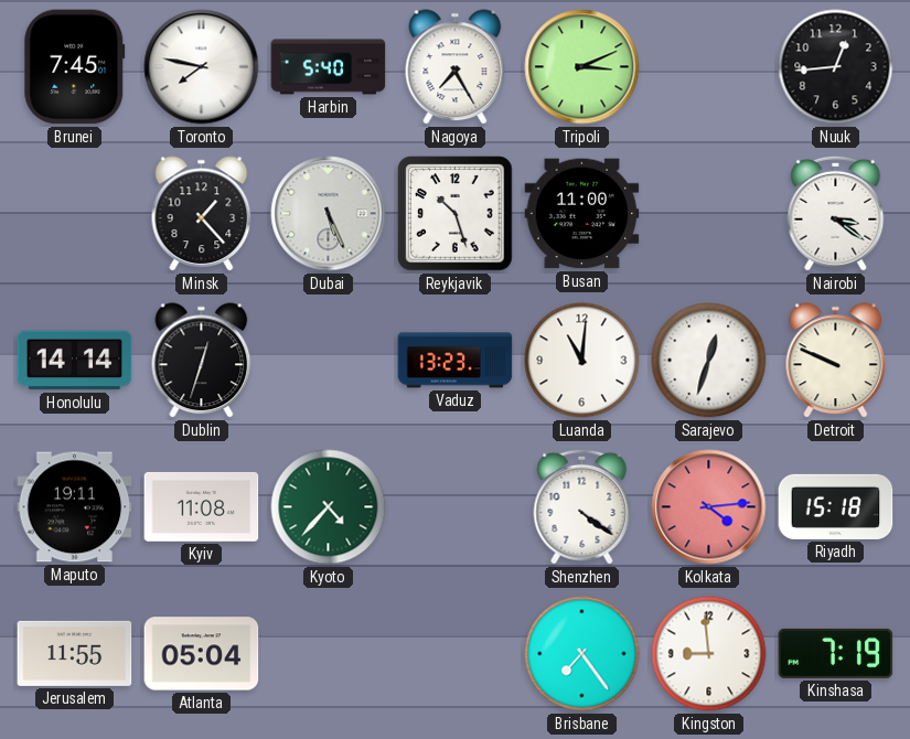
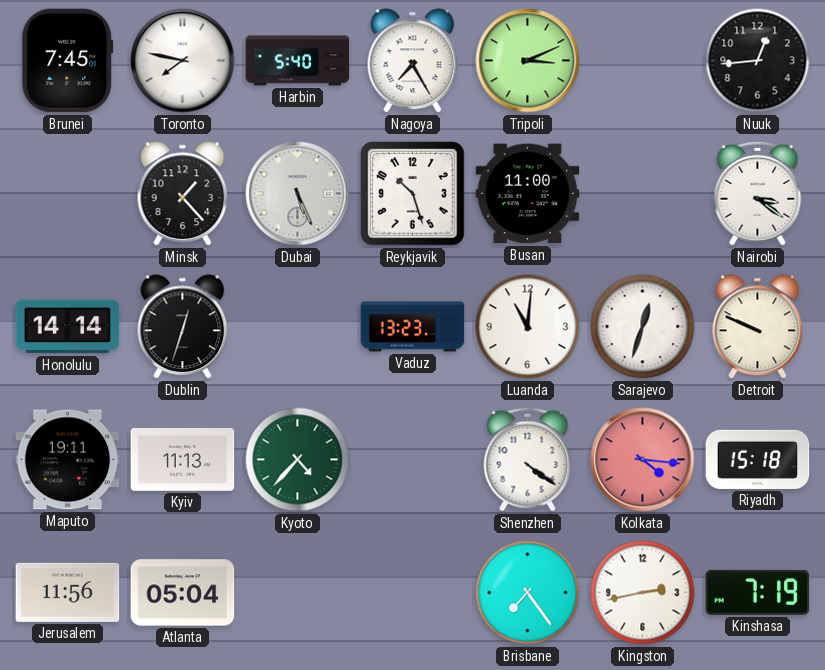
Kyiv: 11:08 -> 11:13 (183, 459)
Kolkata: 4:14 -> 4:16 (643, 460)
Jerusalem: 11:55 -> 11:56 (68, 592)
Kingston: 8:59 -> 2:43 (643, 593)
